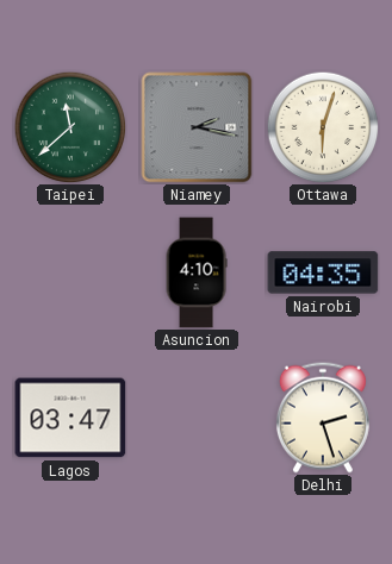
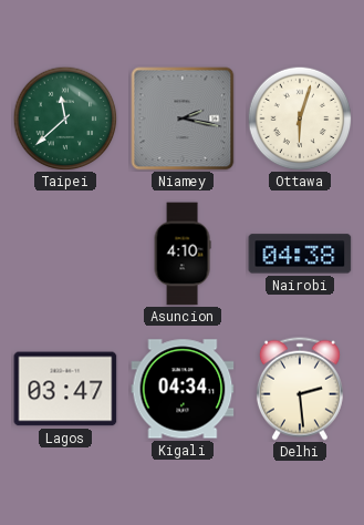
Nairobi: 04:35 -> 04:38 (300, 254)
Kigali: none -> 04:34 (183, 389)
Delhi: 2:27 -> 2:29 (300, 389)
